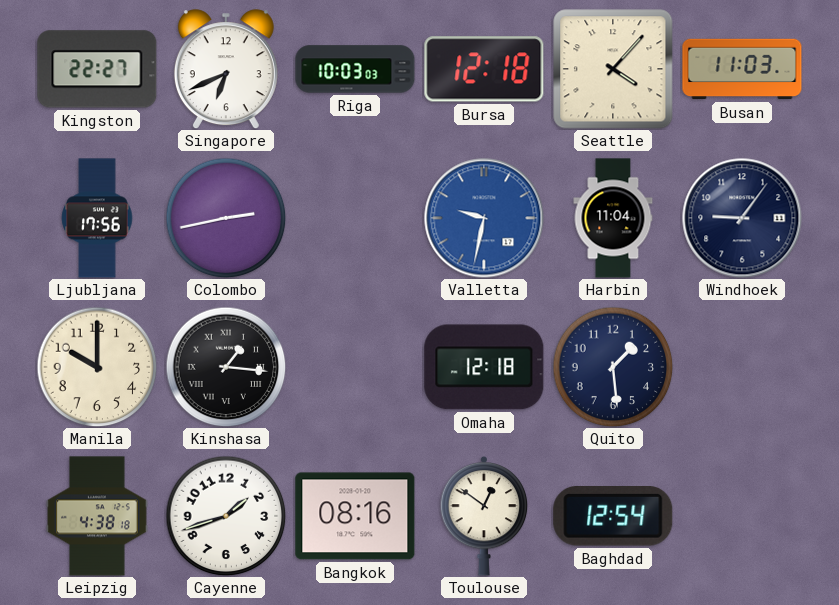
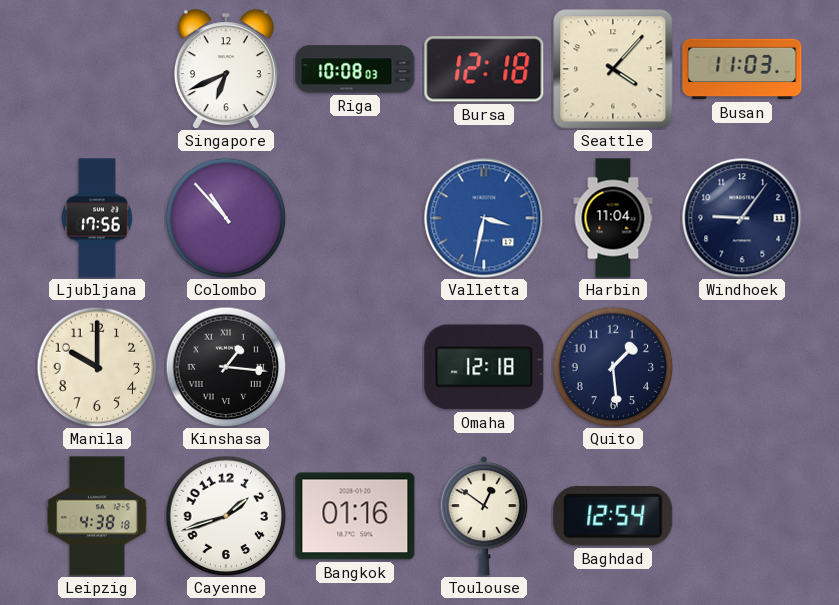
Kingston: 22:27 -> none (97, 69)
Riga: 10:03 -> 10:08 (355, 69)
Colombo: 2:43 -> 10:53 (226, 218)
Valletta: 9:32 -> 3:32 (484, 218)
Bangkok: 08:16 -> 01:16 (355, 516)
